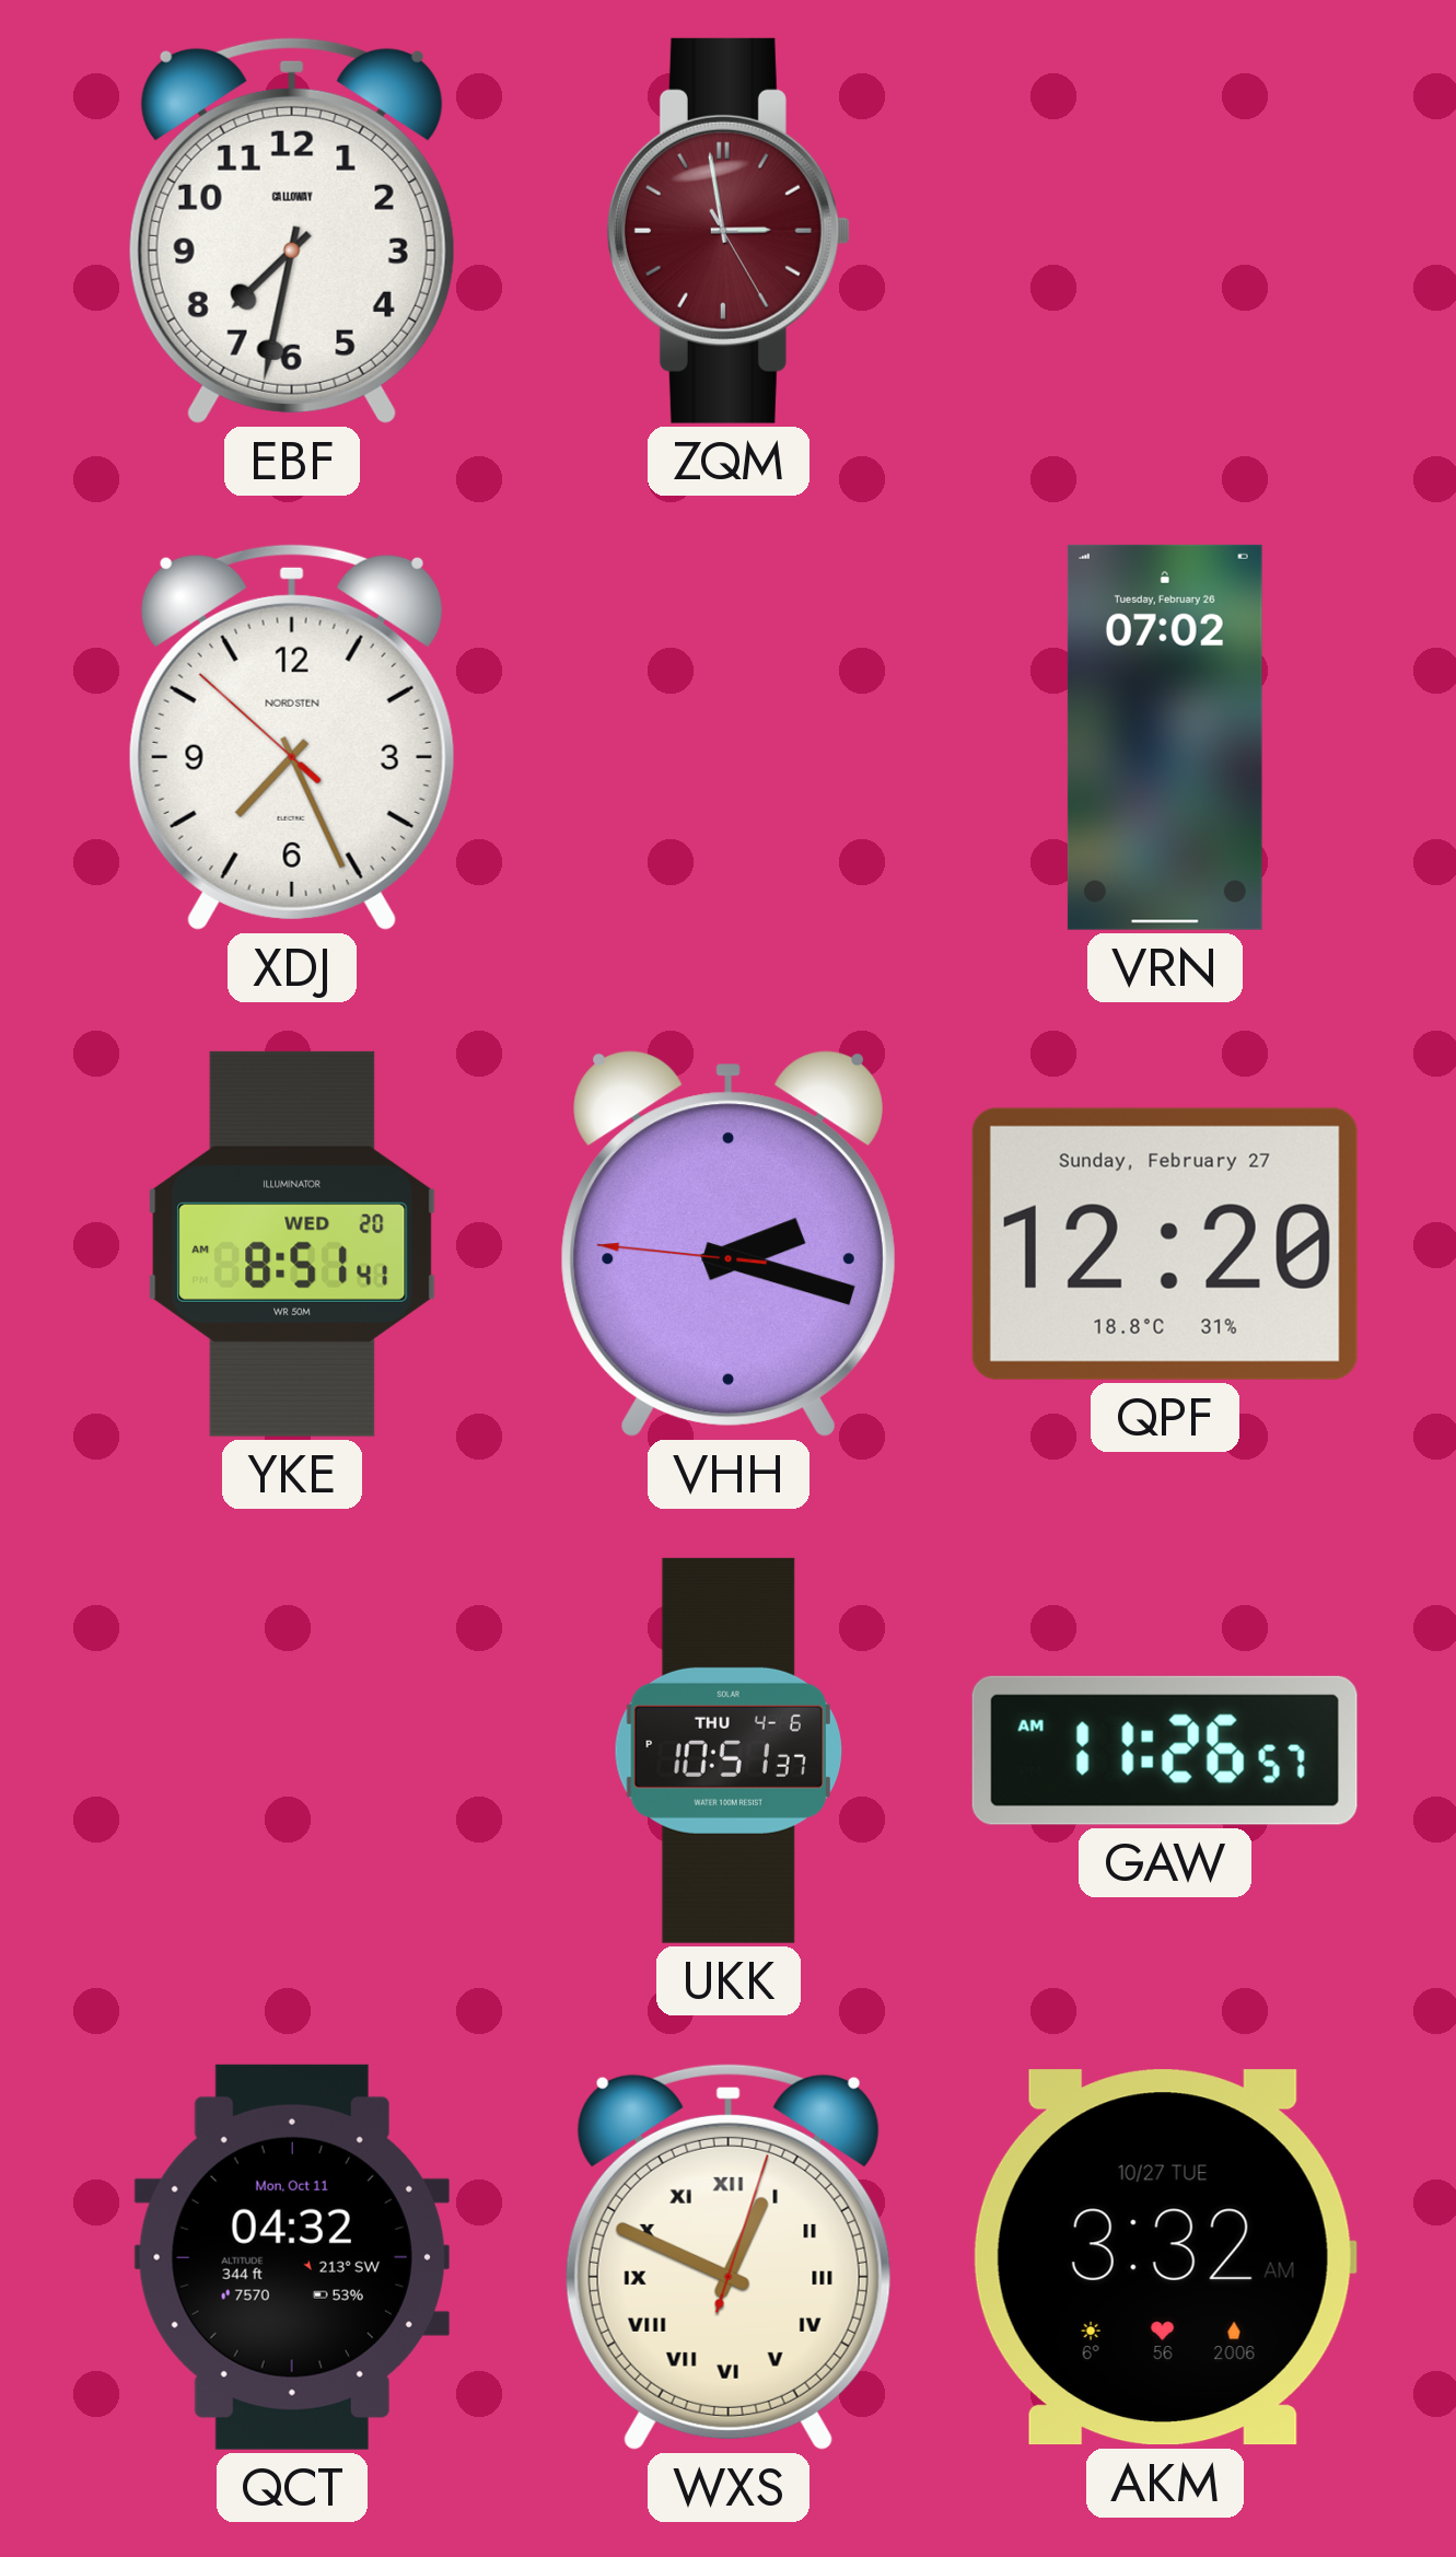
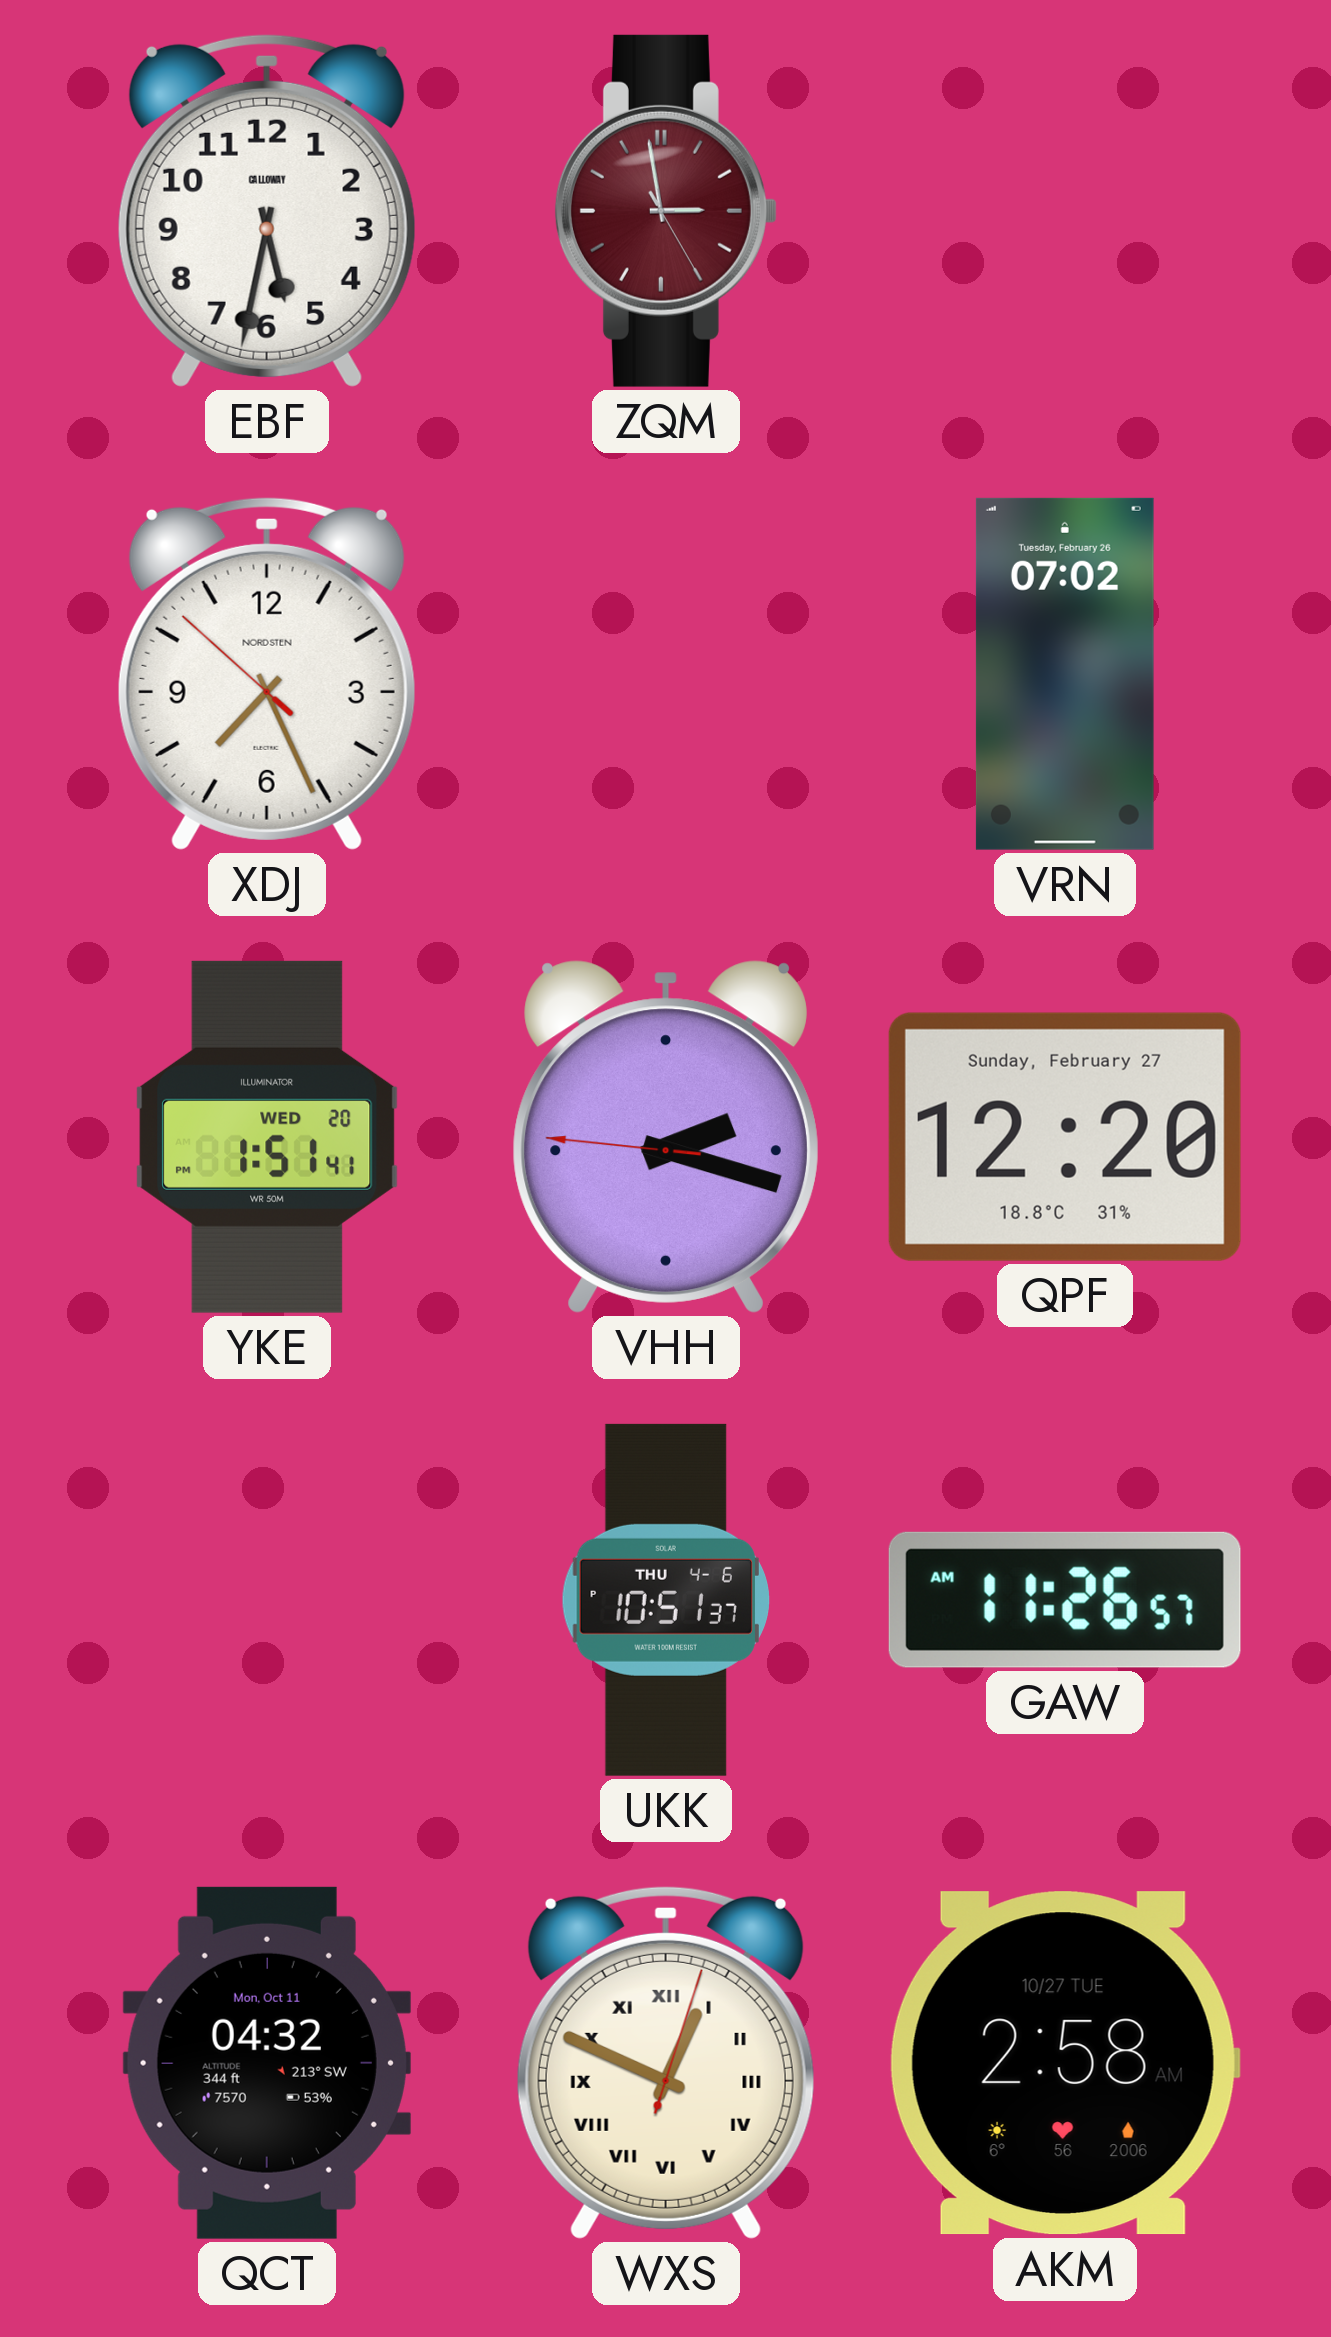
EBF: 7:32 -> 5:32 (267, 210)
YKE: 8:51 -> 1:51 (267, 1137)
AKM: 3:32 -> 2:58 (1065, 2063)
